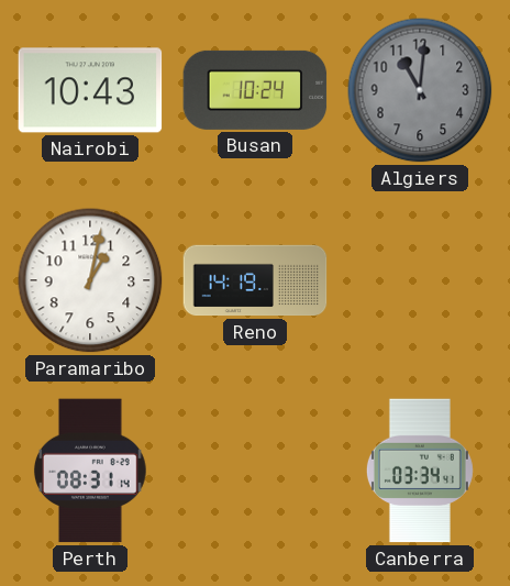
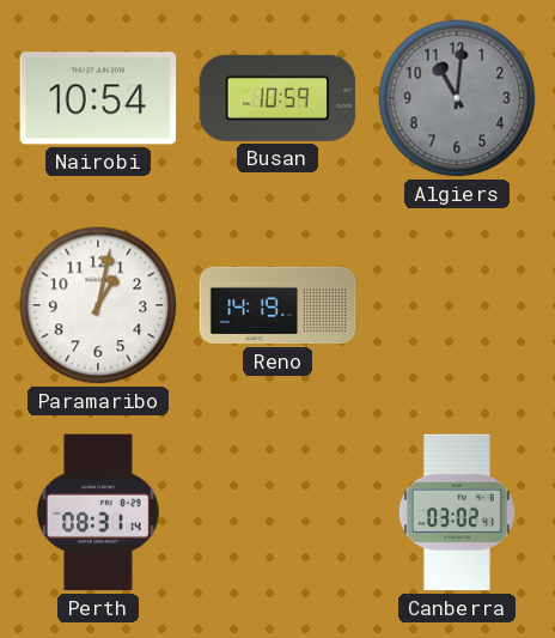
Nairobi: 10:43 -> 10:54 (98, 98)
Busan: 10:24 -> 10:59 (277, 98)
Canberra: 03:34 -> 03:02 (457, 512)
